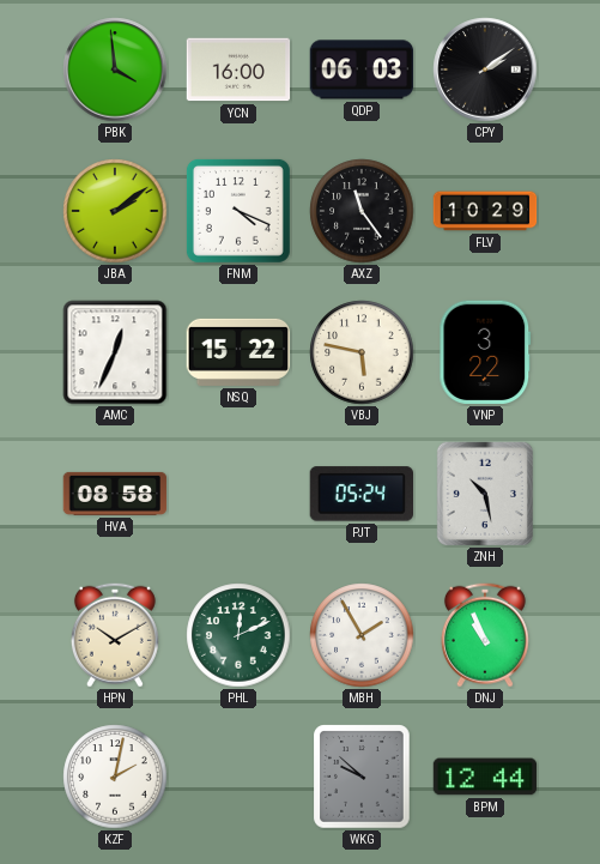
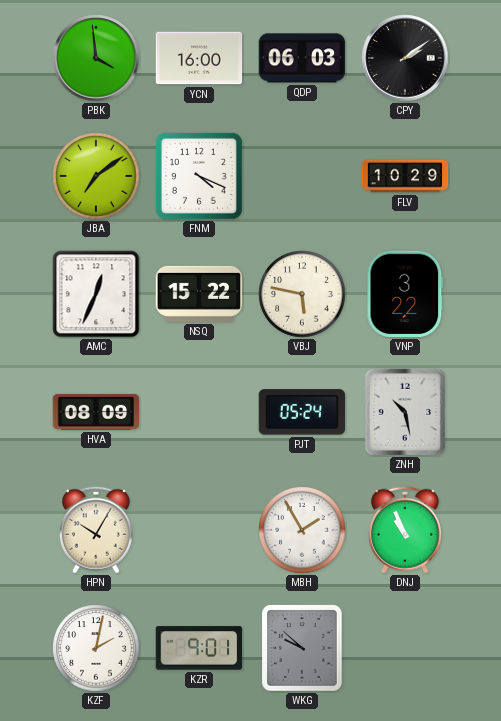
JBA: 2:09 -> 7:09 (96, 176)
AXZ: 11:24 -> none (362, 211)
HVA: 08:58 -> 08:09 (96, 412)
HPN: 10:10 -> 10:05 (96, 530)
PHL: 12:11 -> none (238, 635)
KZR: none -> 9:01 (199, 648)
BPM: 12:44 -> none (485, 777)
